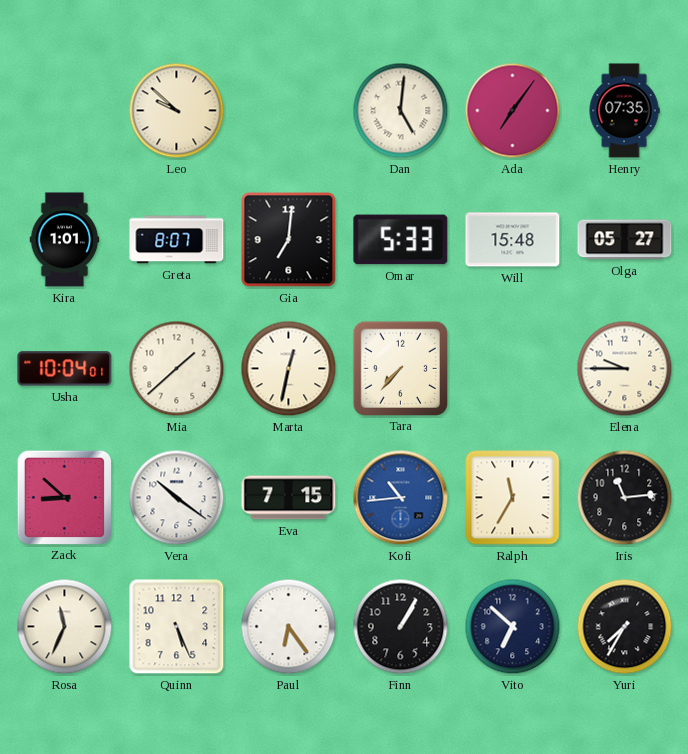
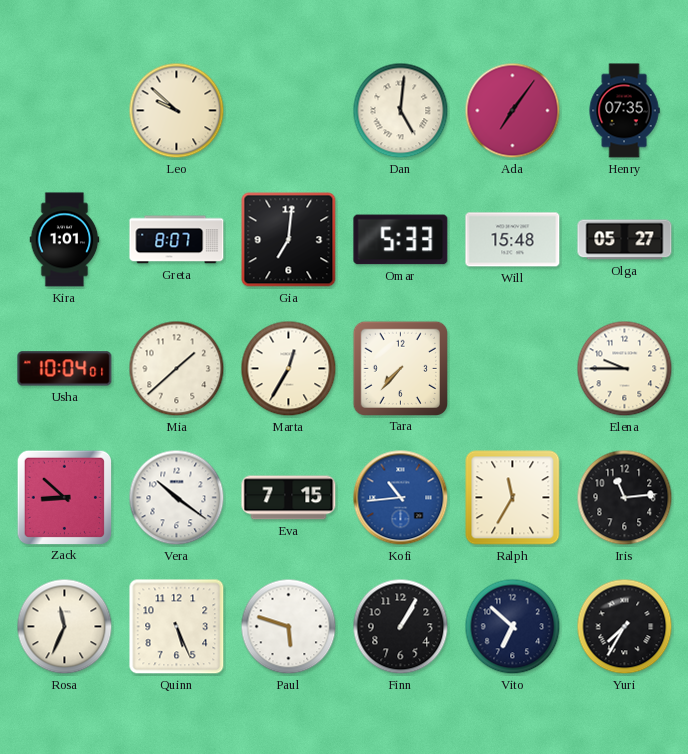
Marta: 12:32 -> 12:35 (289, 369)
Paul: 6:24 -> 5:48 (289, 627)
